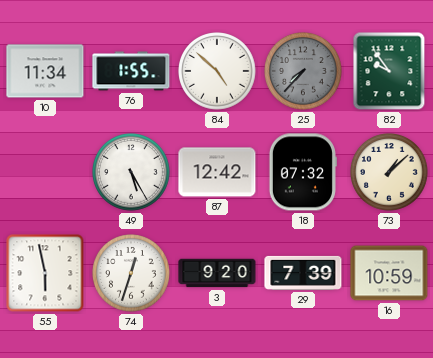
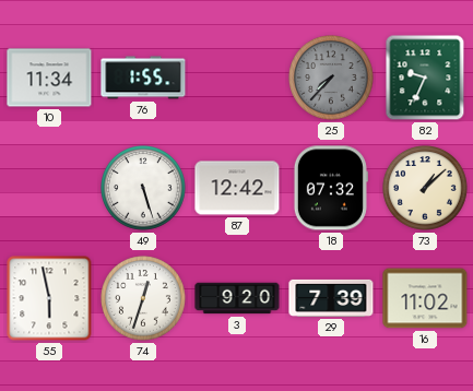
84: 4:52 -> none (218, 72)
82: 9:54 -> 9:34 (425, 78)
49: 5:25 -> 5:27 (144, 189)
16: 10:59 -> 11:02 (425, 298)
